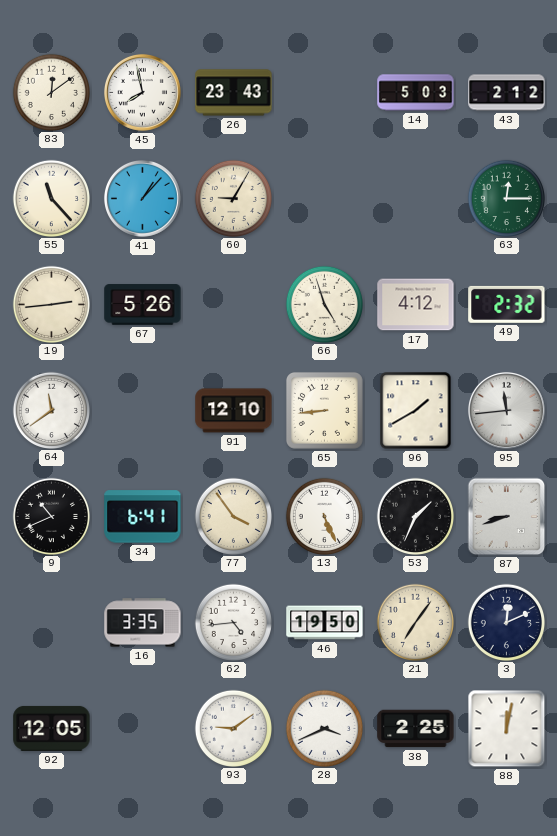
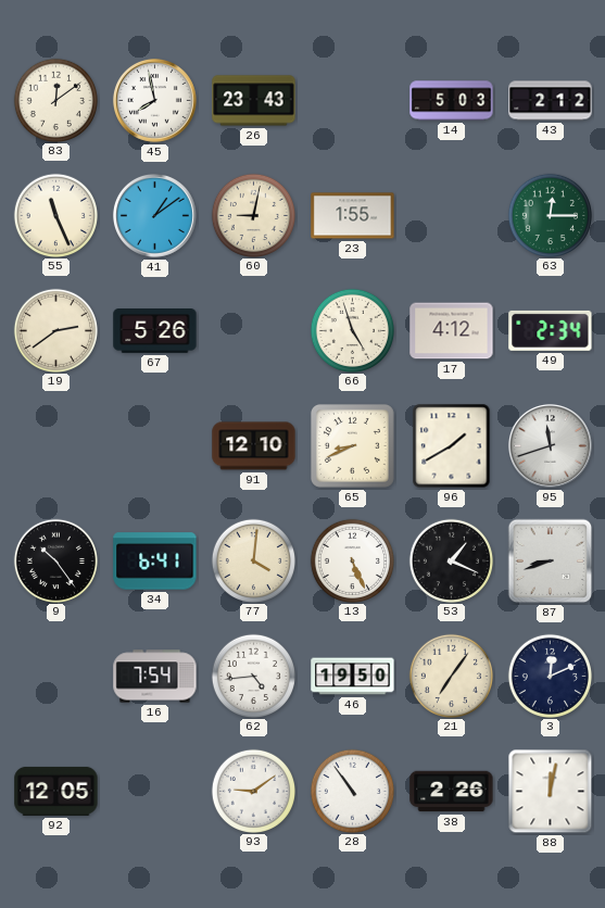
55: 11:23 -> 11:26 (55, 215)
41: 1:07 -> 1:09 (154, 215)
60: 9:05 -> 9:02 (253, 215)
23: none -> 1:55 (353, 216)
19: 2:44 -> 2:39 (55, 330)
49: 2:32 -> 2:34 (551, 330)
64: 11:39 -> none (51, 410)
65: 8:44 -> 8:41 (352, 445)
95: 11:44 -> 11:42 (550, 445)
9: 10:41 -> 10:24 (55, 560)
77: 3:54 -> 4:01 (253, 560)
53: 1:34 -> 1:19 (451, 560)
16: 3:35 -> 7:54 (155, 677)
28: 3:41 -> 10:54 (352, 791)
38: 2:25 -> 2:26 (452, 792)
